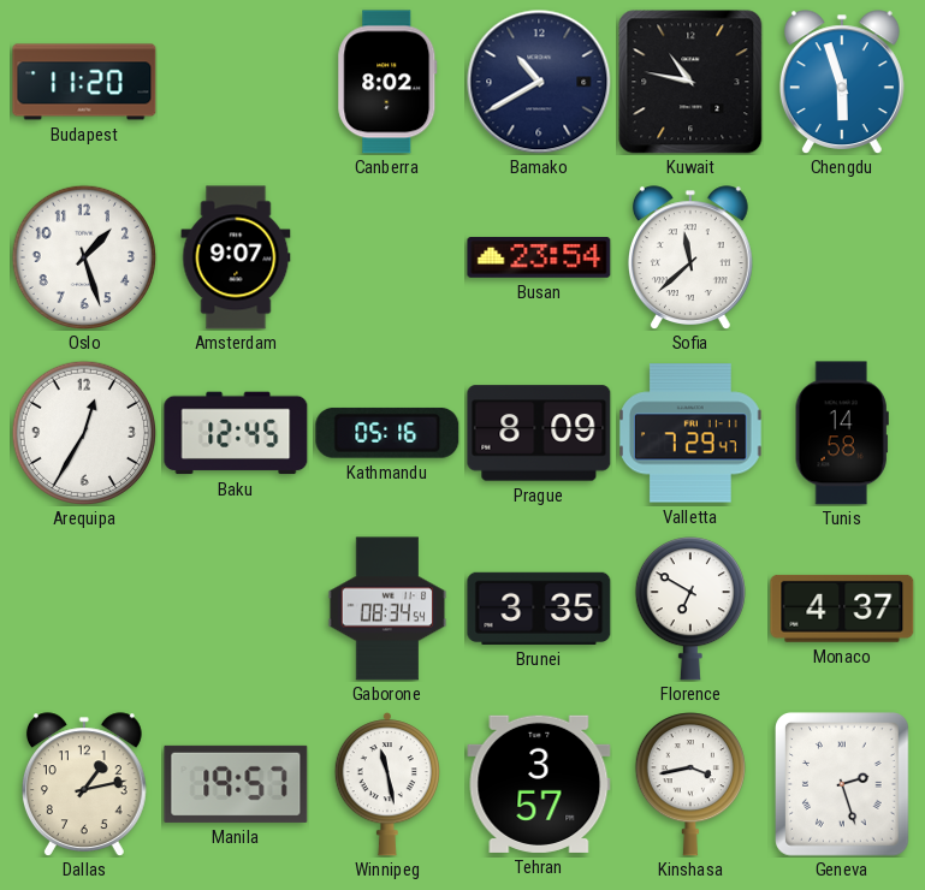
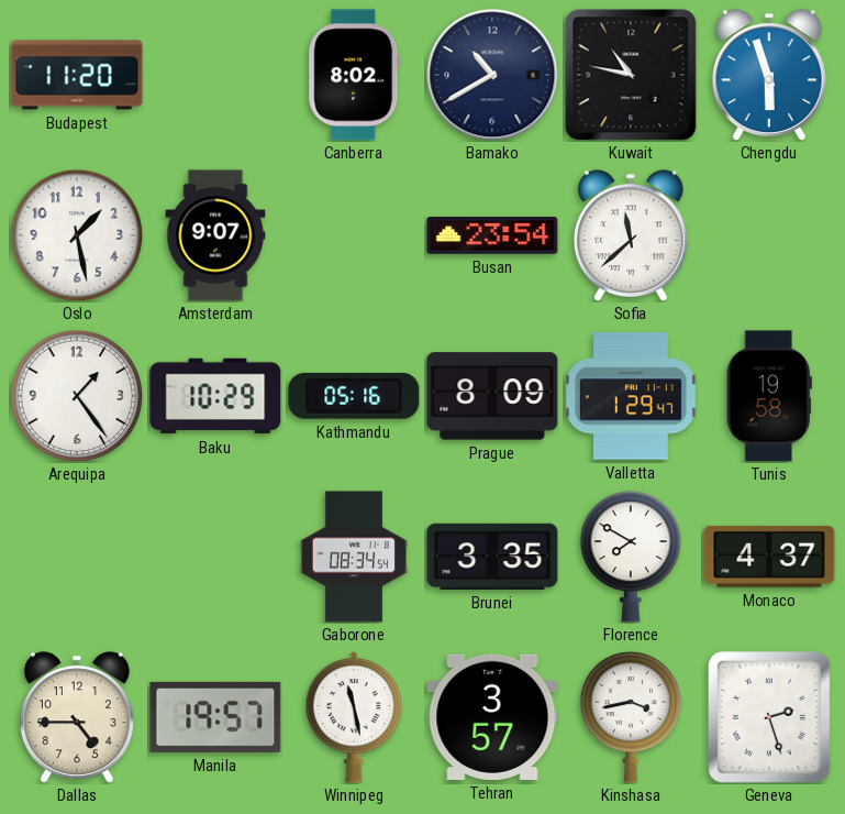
Oslo: 1:27 -> 1:28 (76, 234)
Arequipa: 12:35 -> 1:24 (76, 395)
Baku: 12:45 -> 10:29 (215, 396)
Valletta: 7:29 -> 1:29 (631, 396)
Tunis: 14:58 -> 19:58 (769, 396)
Florence: 6:50 -> 7:50 (631, 557)
Dallas: 1:13 -> 4:45 (77, 717)
